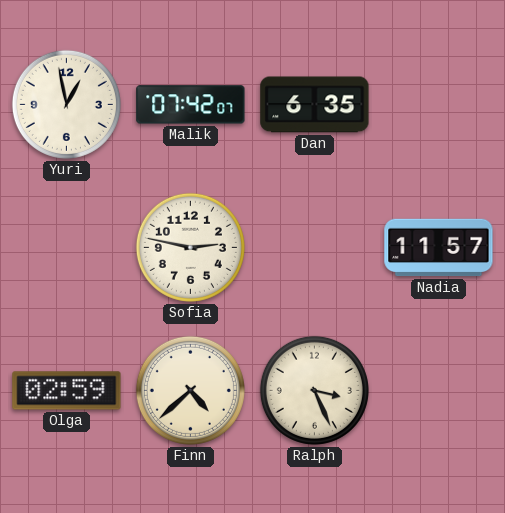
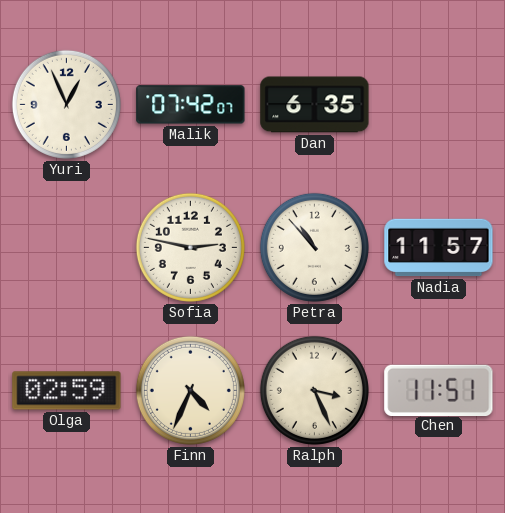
Yuri: 12:58 -> 12:56 (66, 104)
Petra: none -> 10:53 (314, 247)
Finn: 4:38 -> 4:34 (190, 390)
Chen: none -> 11:51 (439, 390)
